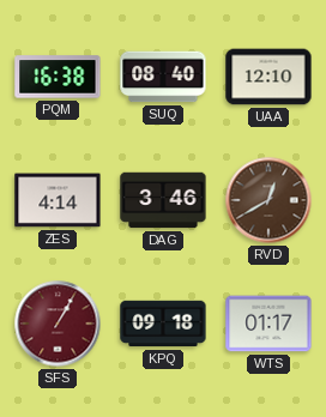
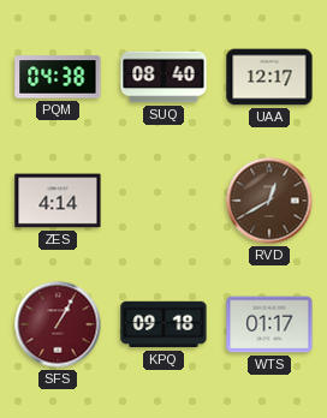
PQM: 16:38 -> 04:38 (58, 77)
UAA: 12:10 -> 12:17 (269, 77)
DAG: 3:46 -> none (163, 200)
